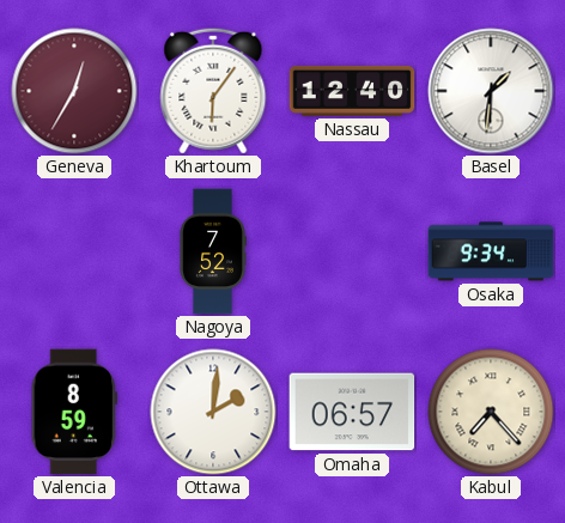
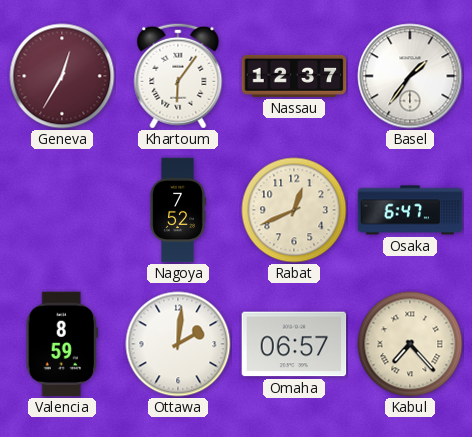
Nassau: 12:40 -> 12:37 (294, 76)
Basel: 1:31 -> 1:36 (410, 76)
Rabat: none -> 12:41 (294, 210)
Osaka: 9:34 -> 6:47 (410, 210)
